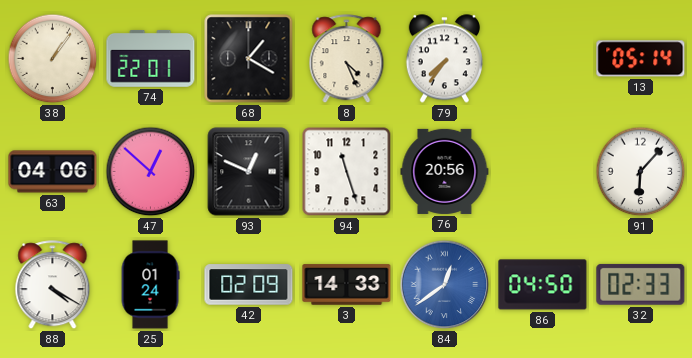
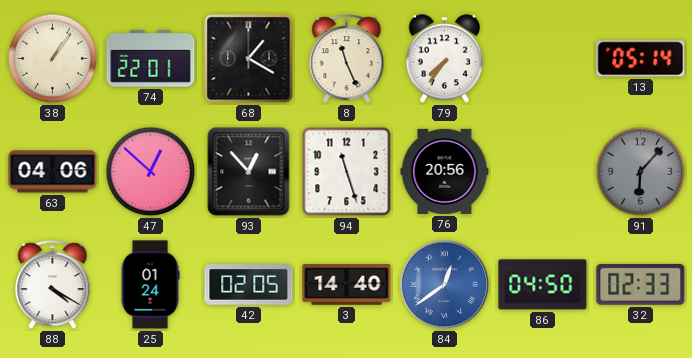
8: 4:26 -> 11:26 (347, 59)
93: 12:49 -> 12:53 (249, 172)
91 dial: white -> grey (641, 172)
42: 02:09 -> 02:05 (249, 285)
3: 14:33 -> 14:40 (347, 285)
